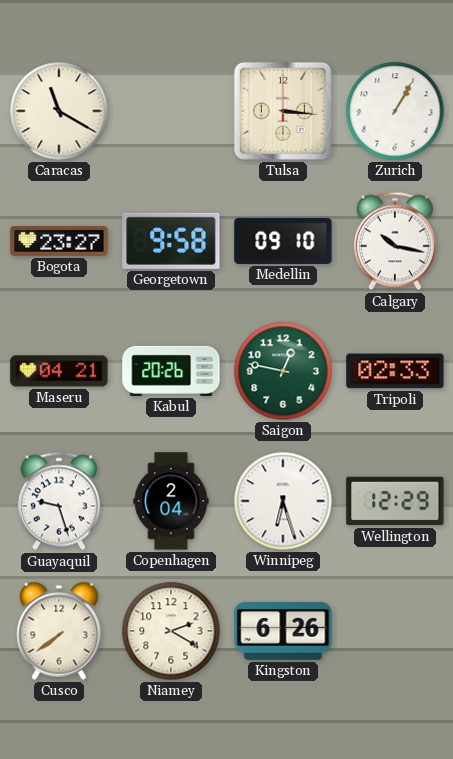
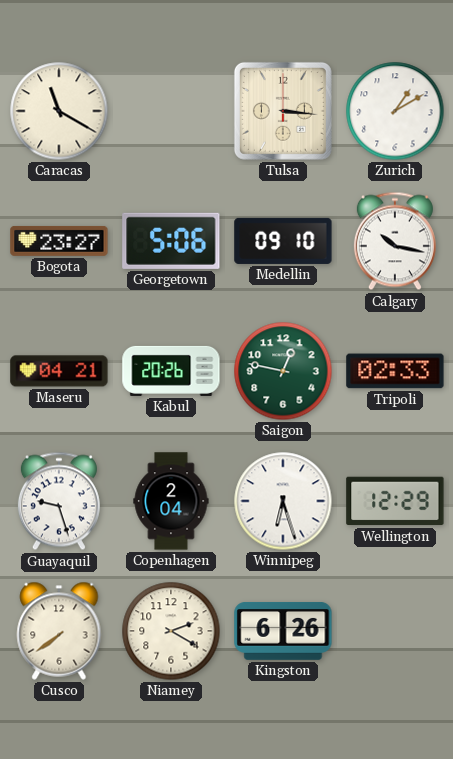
Zurich: 1:05 -> 1:10 (395, 111)
Georgetown: 9:58 -> 5:06 (171, 241)
